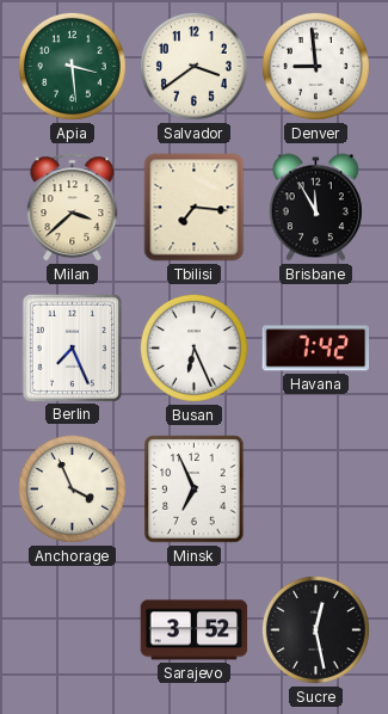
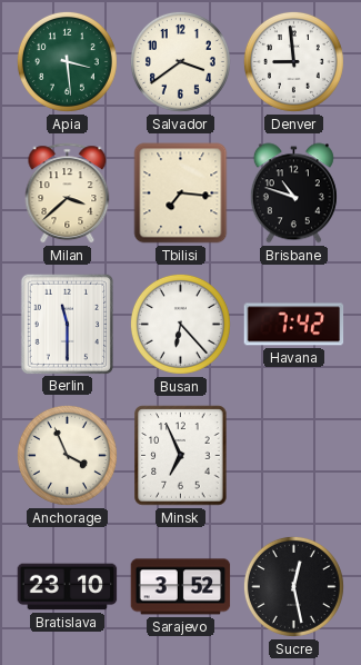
Brisbane: 11:55 -> 10:48 (293, 193)
Berlin: 7:26 -> 11:30 (67, 324)
Busan: 6:26 -> 6:23 (180, 324)
Bratislava: none -> 23:10 (68, 587)
